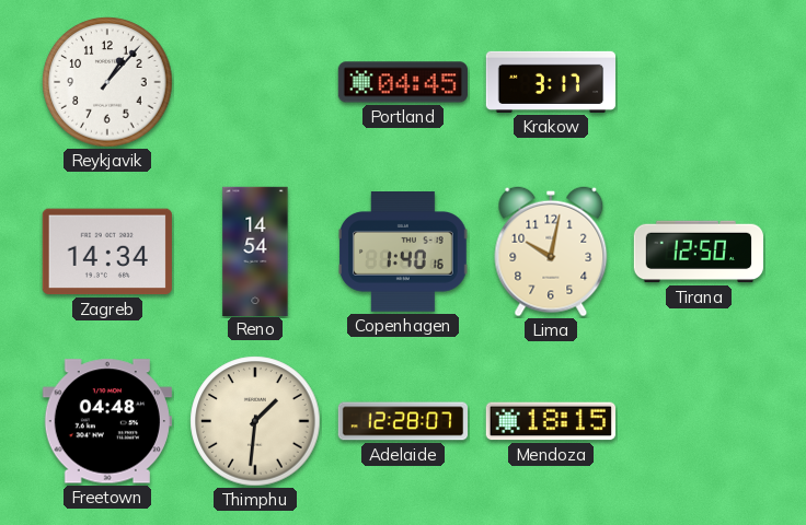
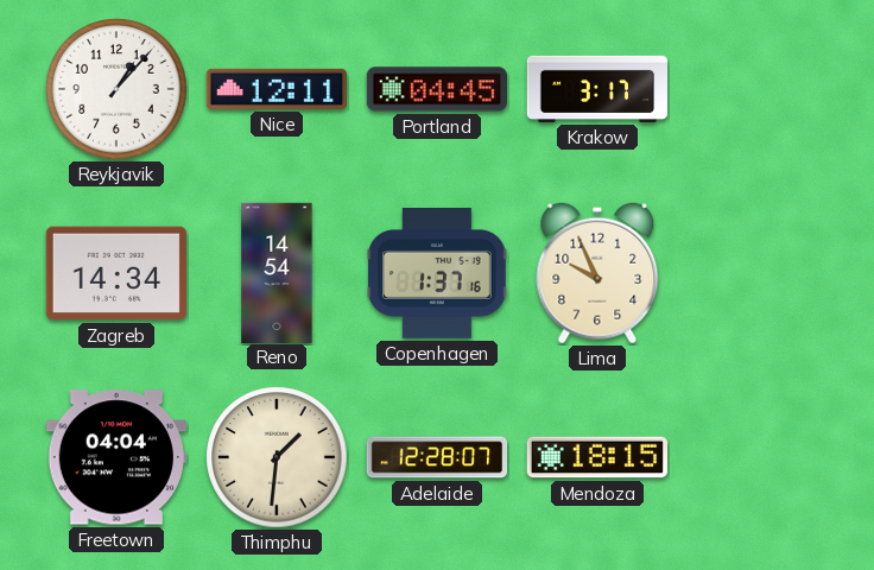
Nice: none -> 12:11 (275, 89)
Copenhagen: 1:40 -> 1:37 (438, 274)
Lima: 10:02 -> 9:56 (597, 273)
Tirana: 12:50 -> none (698, 252)
Freetown: 04:48 -> 04:04 (116, 457)
